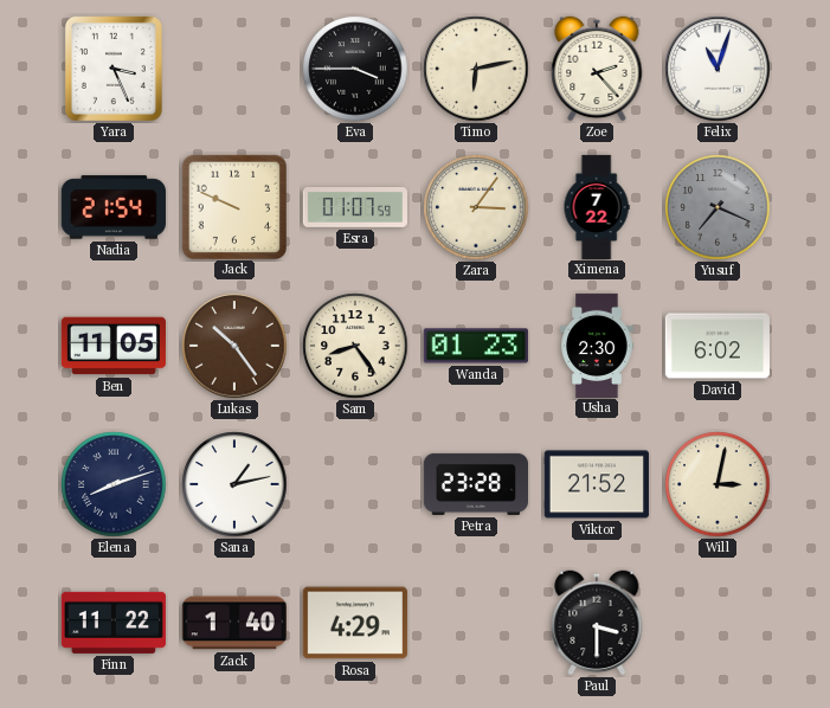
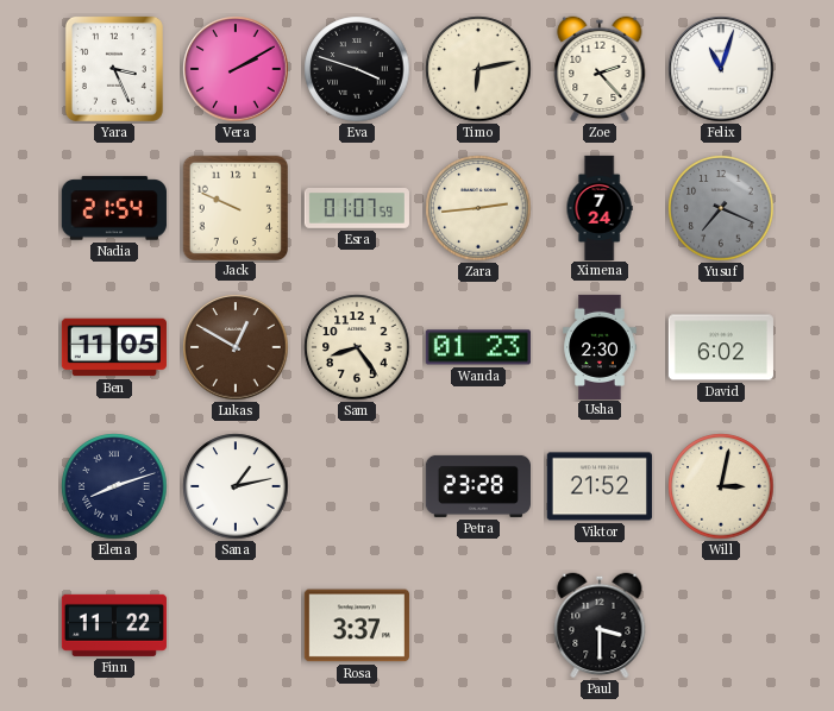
Vera: none -> 2:10 (236, 69)
Eva: 3:45 -> 3:48 (357, 69)
Zara: 3:06 -> 2:44 (478, 208)
Ximena: 7:22 -> 7:24 (600, 207)
Lukas: 10:24 -> 12:50 (236, 347)
Zack: 1:40 -> none (234, 623)
Rosa: 4:29 -> 3:37 (357, 625)
